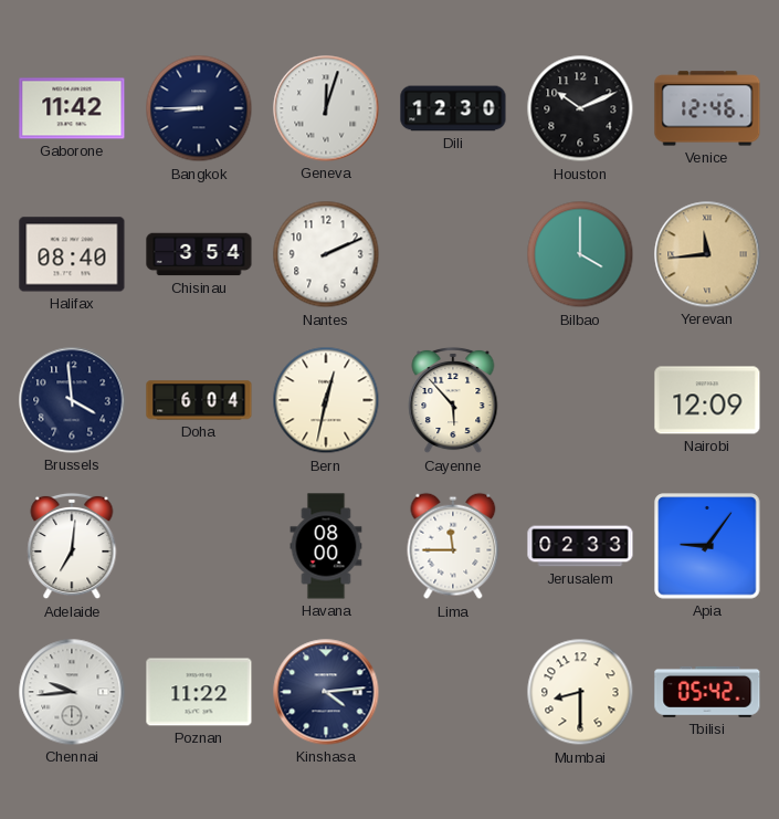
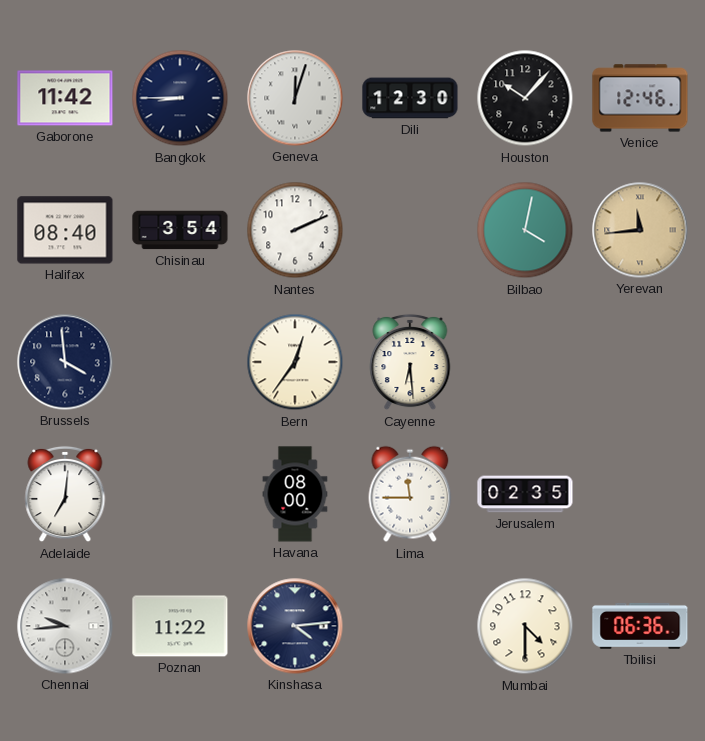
Houston: 10:11 -> 10:07 (525, 98)
Bilbao: 4:00 -> 4:02 (525, 230)
Doha: 6:04 -> none (199, 400)
Bern: 12:32 -> 12:36 (295, 362)
Cayenne: 5:53 -> 6:29 (410, 362)
Nairobi: 12:09 -> none (707, 400)
Jerusalem: 02:33 -> 02:35 (525, 494)
Apia: 9:06 -> none (707, 546)
Mumbai: 8:30 -> 4:30 (525, 626)
Tbilisi: 05:42 -> 06:36 (640, 626)
